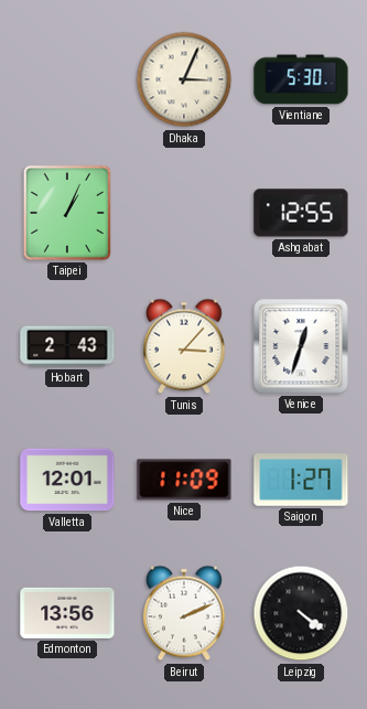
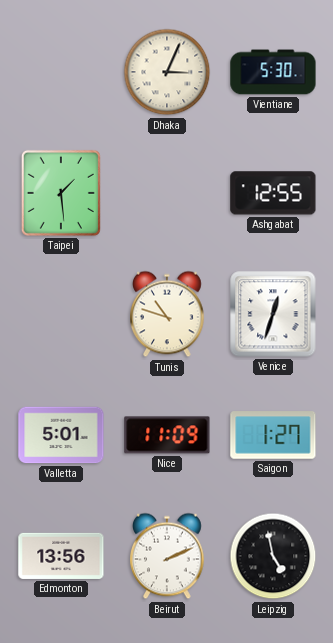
Taipei: 1:04 -> 1:29 (61, 193)
Hobart: 2:43 -> none (67, 346)
Tunis: 3:07 -> 10:48 (168, 314)
Valletta: 12:01 -> 5:01 (61, 435)
Leipzig: 4:21 -> 4:58 (273, 556)
